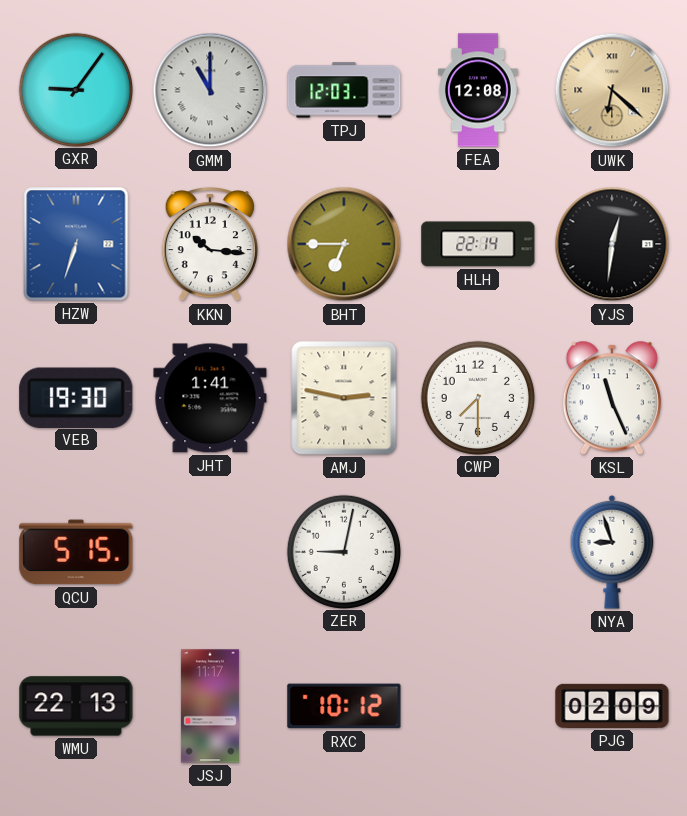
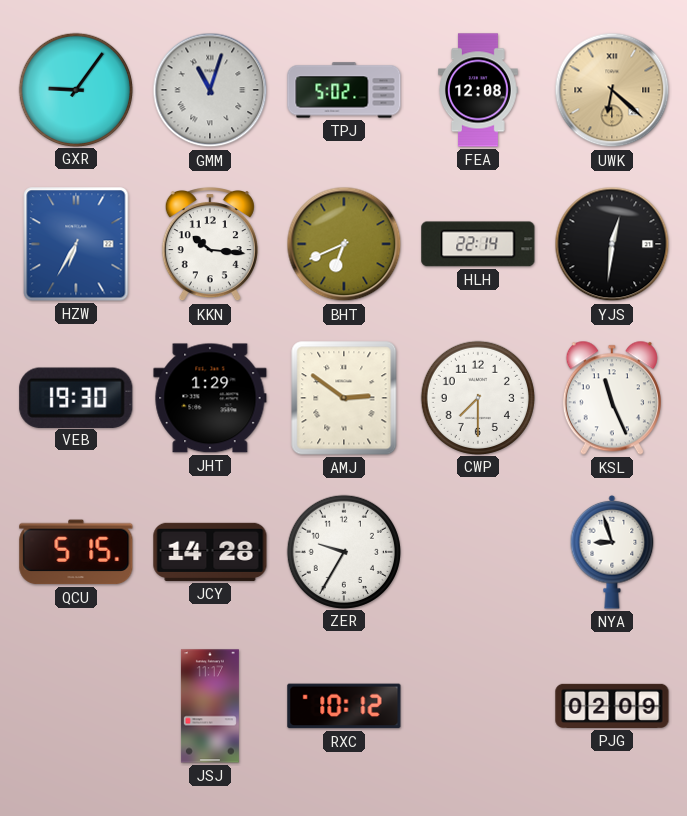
GMM: 11:00 -> 11:03 (210, 90)
TPJ: 12:03 -> 5:02 (344, 90)
HZW: 6:33 -> 6:35 (76, 244)
BHT: 6:45 -> 6:41 (344, 244)
JHT: 1:41 -> 1:29 (210, 398)
AMJ: 2:47 -> 2:51 (344, 398)
JCY: none -> 14:28 (210, 552)
ZER: 9:02 -> 9:35 (343, 551)
WMU: 22:13 -> none (76, 706)
